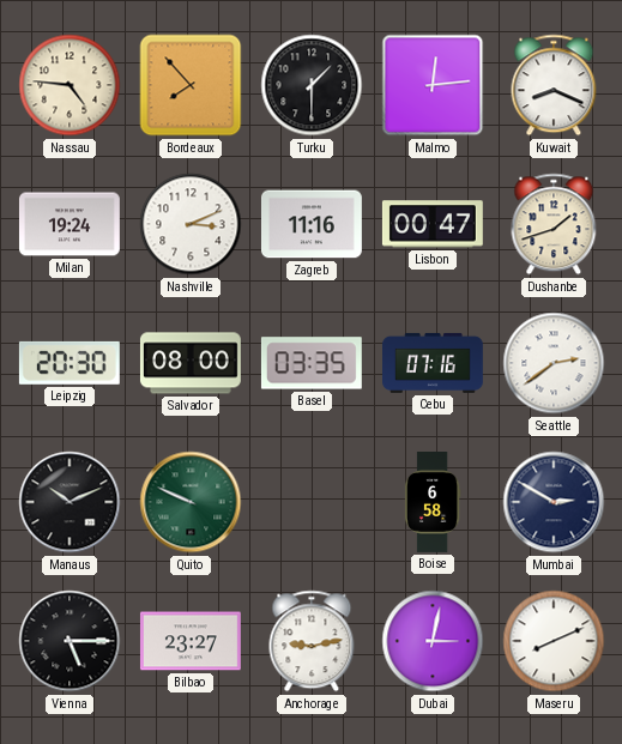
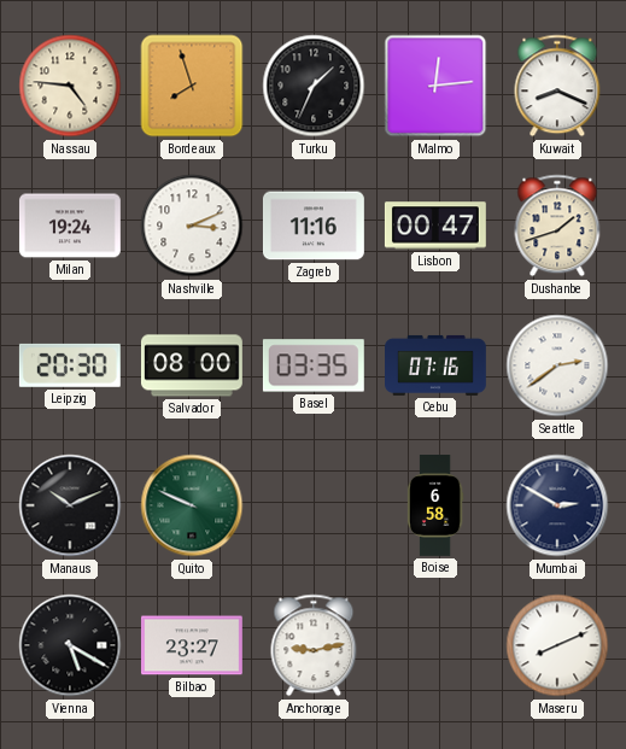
Bordeaux: 7:53 -> 7:57 (192, 86)
Turku: 1:30 -> 1:34 (314, 86)
Vienna: 5:15 -> 5:20 (70, 645)
Dubai: 3:02 -> none (433, 641)
